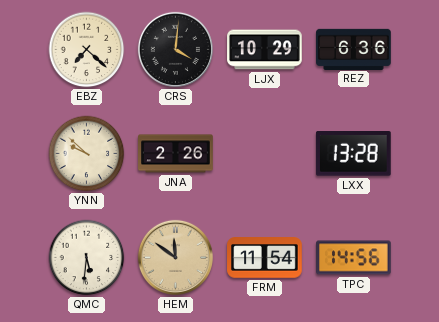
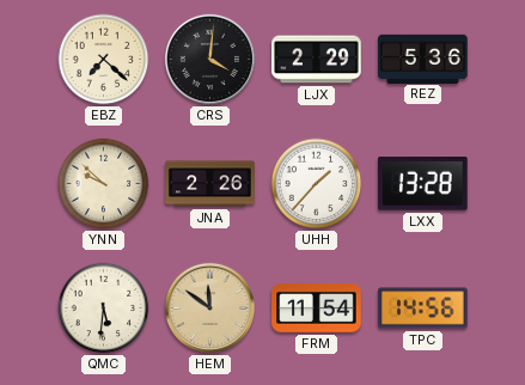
LJX: 10:29 -> 2:29 (317, 60)
REZ: 6:36 -> 5:36 (423, 59)
UHH: none -> 1:37 (317, 184)
